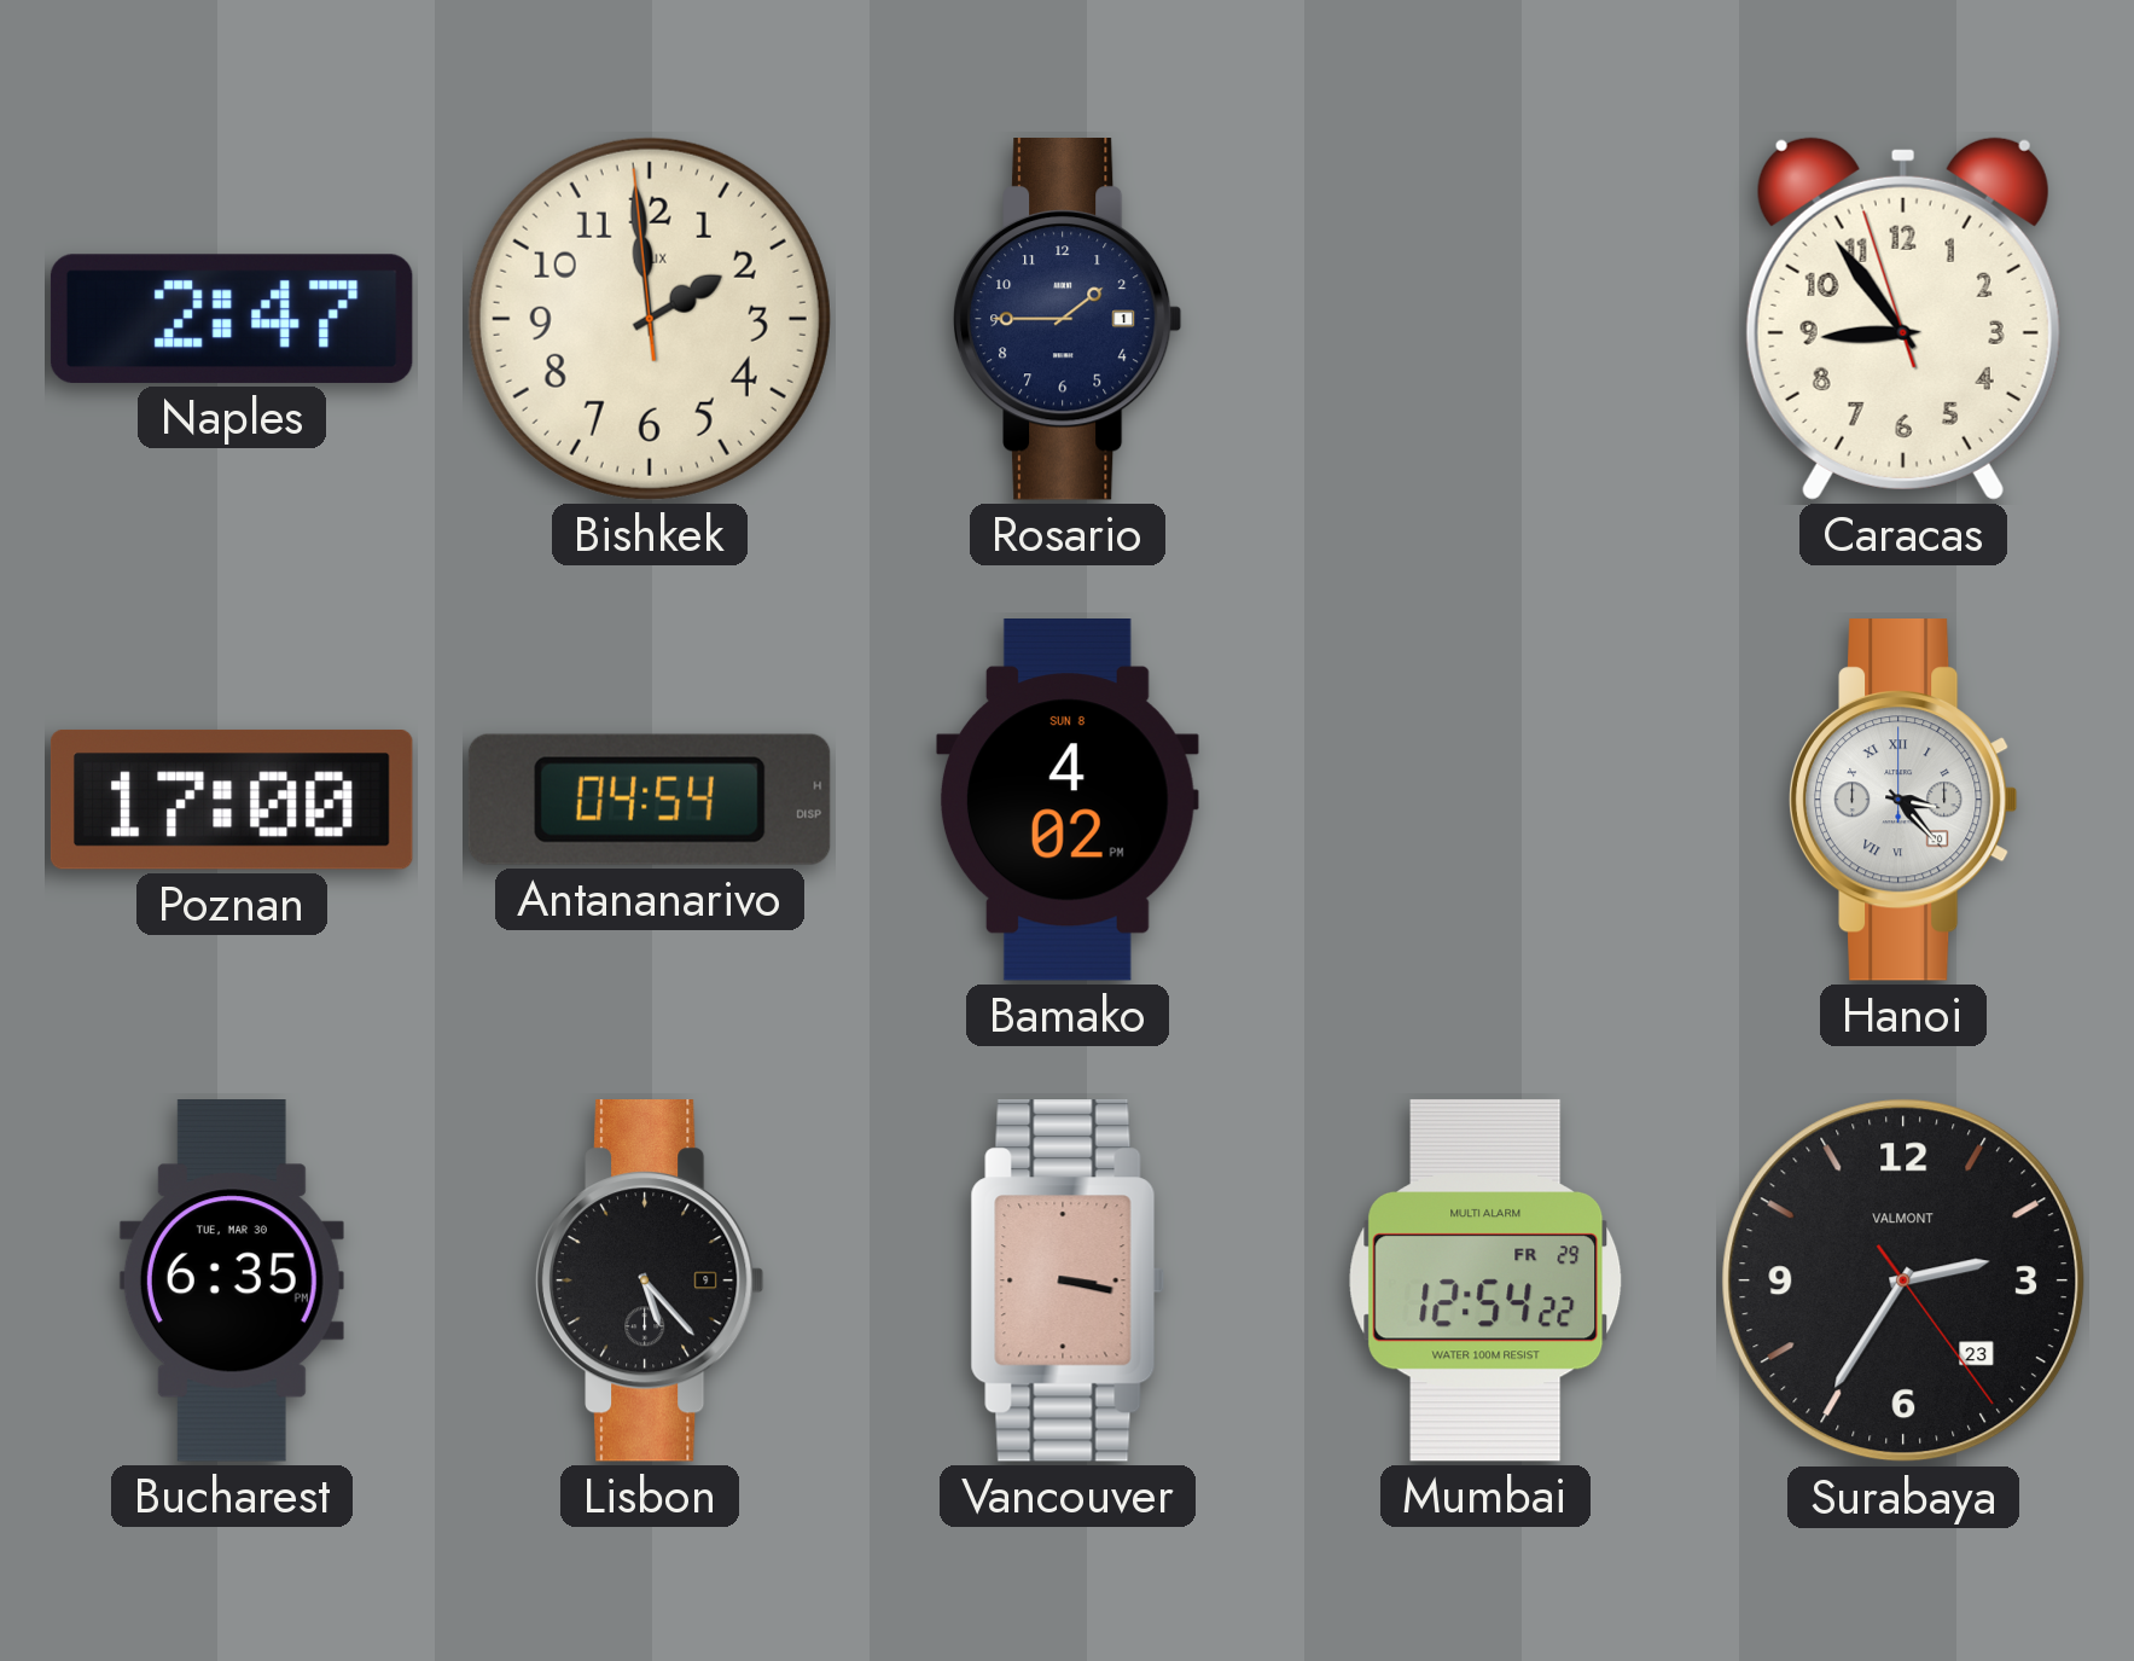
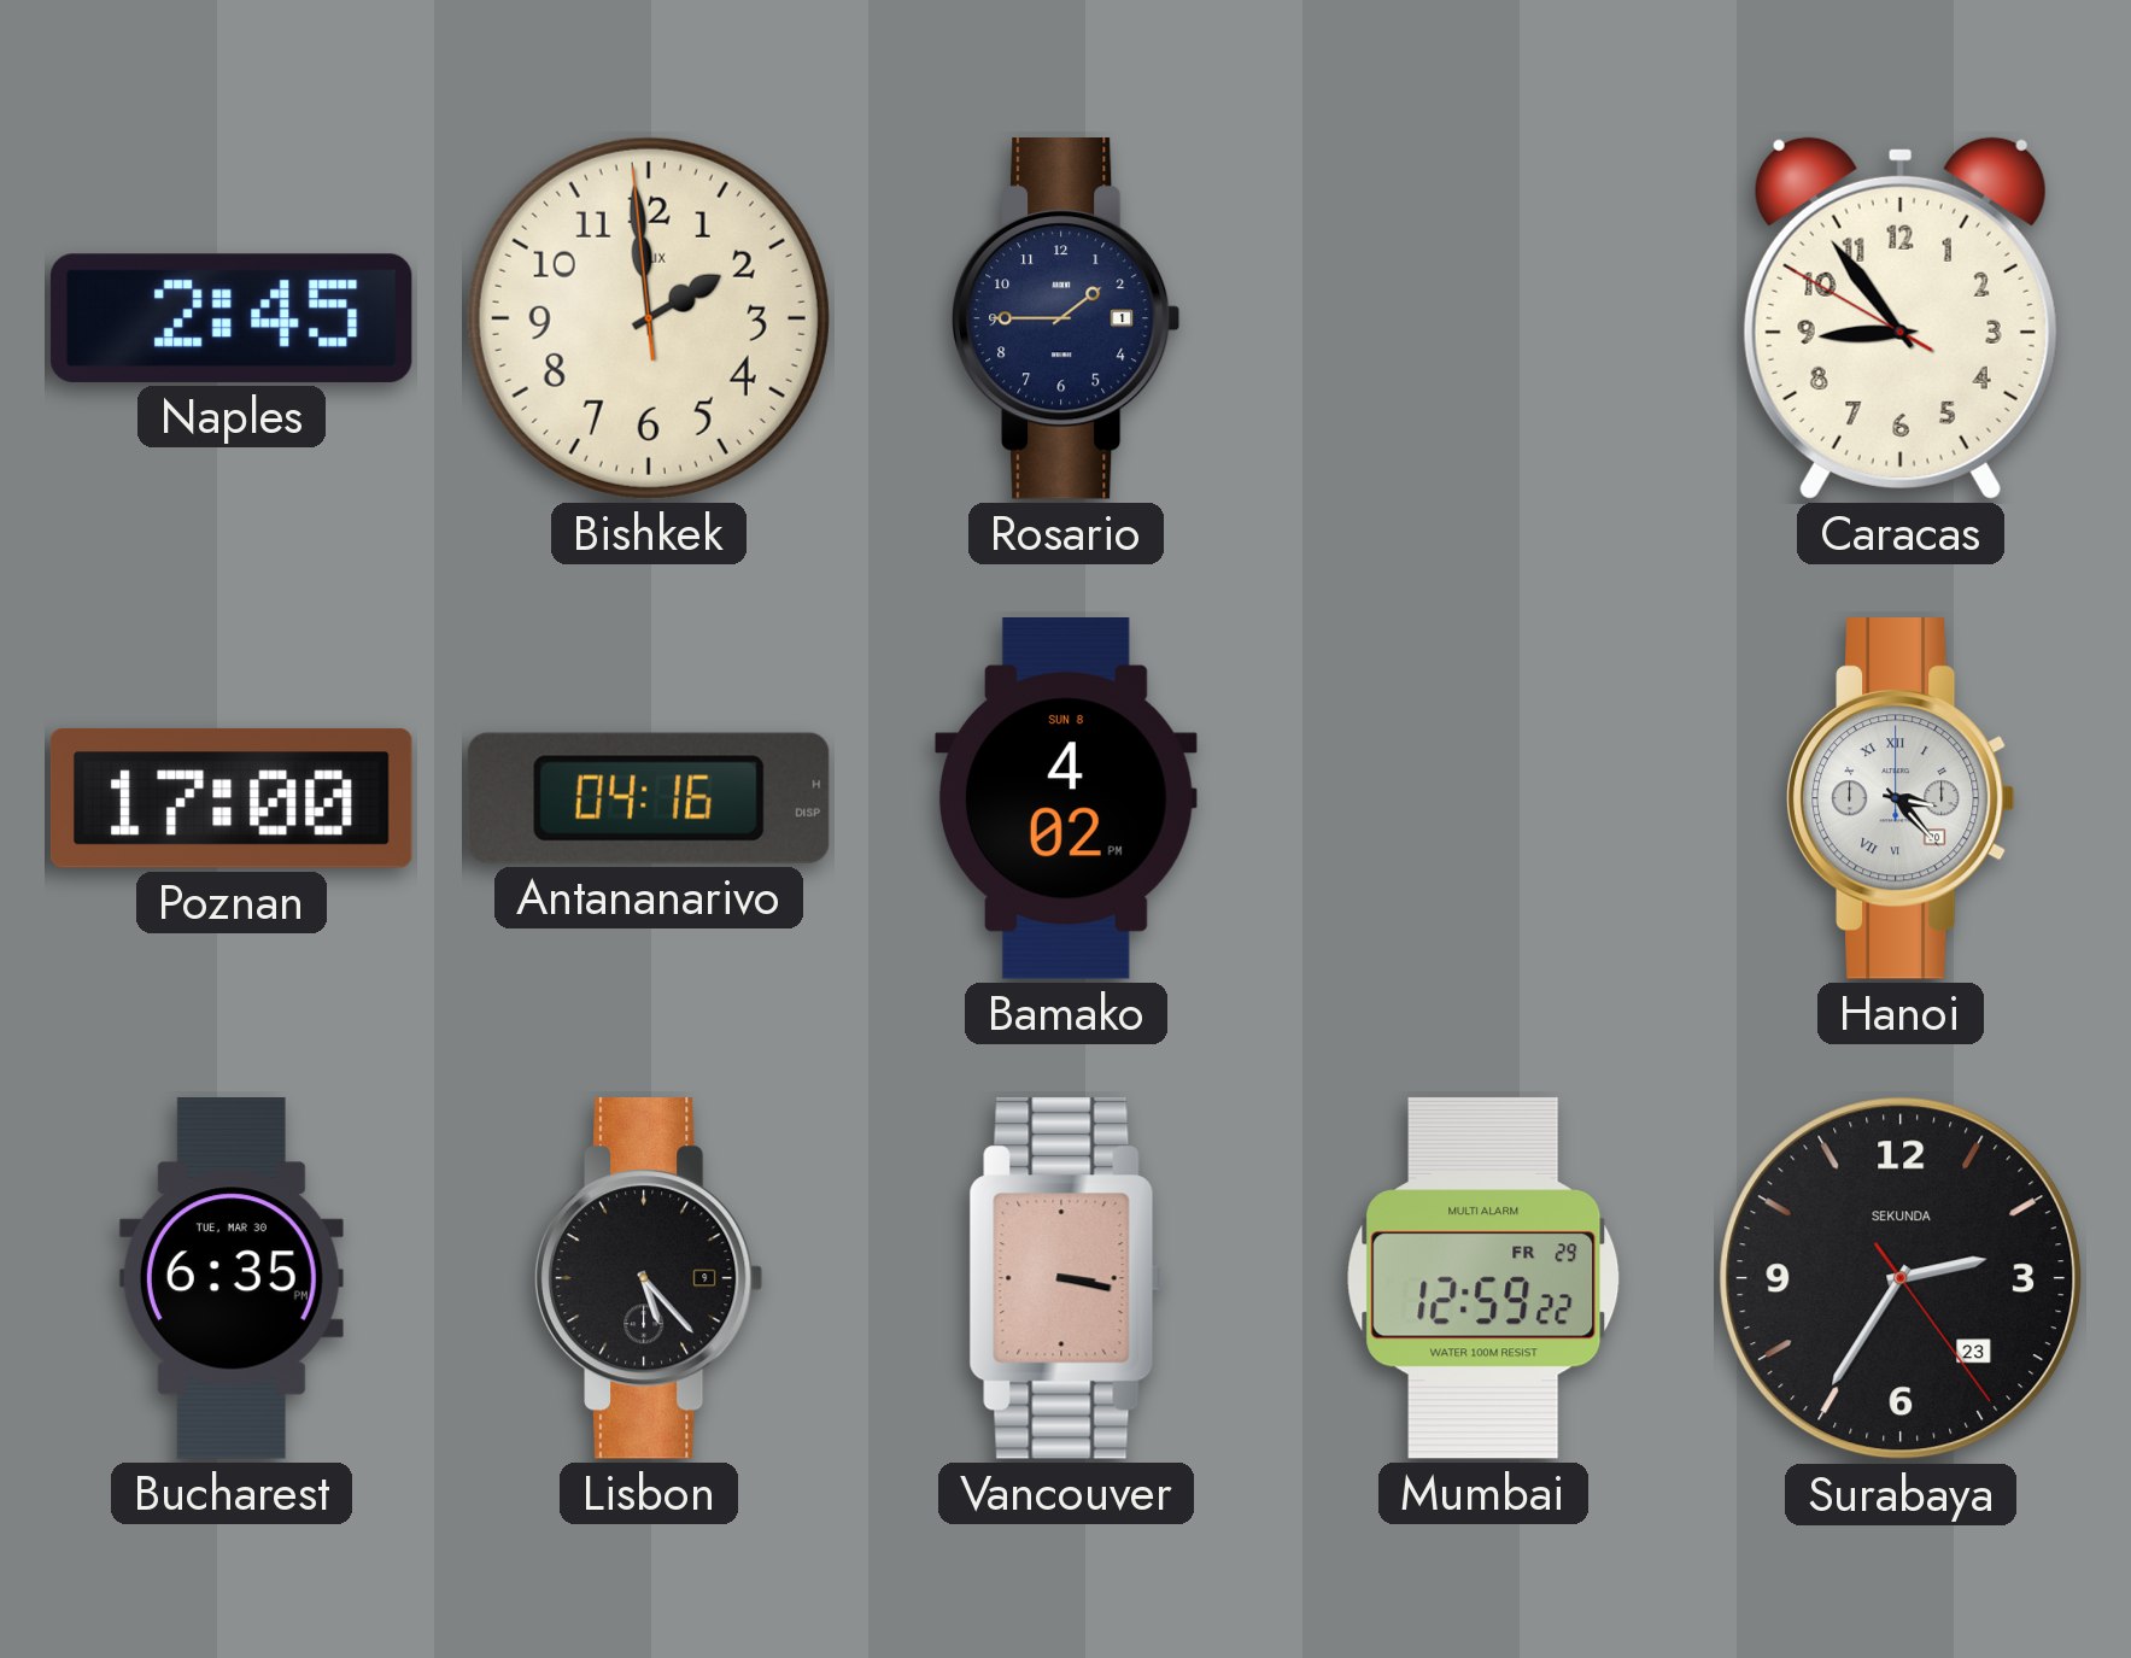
Naples: 2:47 -> 2:45 (232, 318)
Caracas: 8:53:57 -> 8:53:50 (1901, 318)
Antananarivo: 04:54 -> 04:16 (649, 798)
Mumbai: 12:54 -> 12:59 (1483, 1278)
Surabaya brand: VALMONT -> SEKUNDA (1901, 1278)
